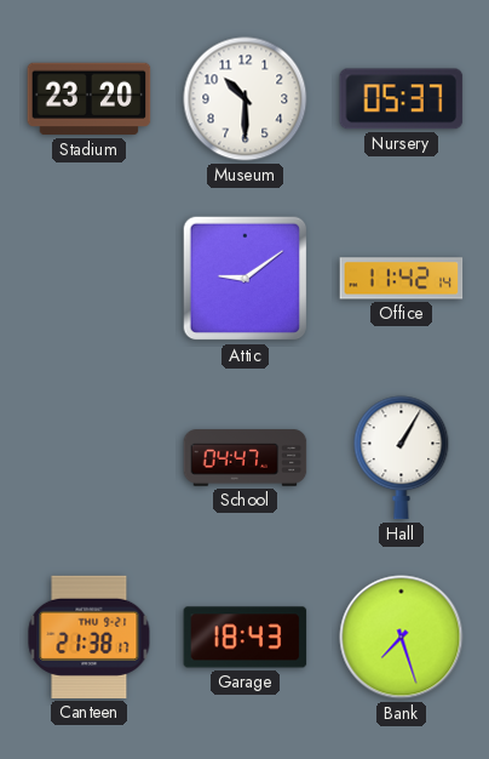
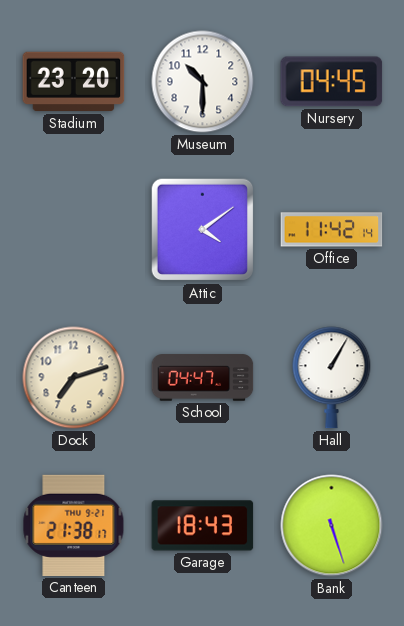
Nursery: 05:37 -> 04:45 (332, 82)
Attic: 9:09 -> 4:09 (203, 230)
Dock: none -> 7:12 (74, 378)
Bank: 7:27 -> 5:27 (332, 526)
